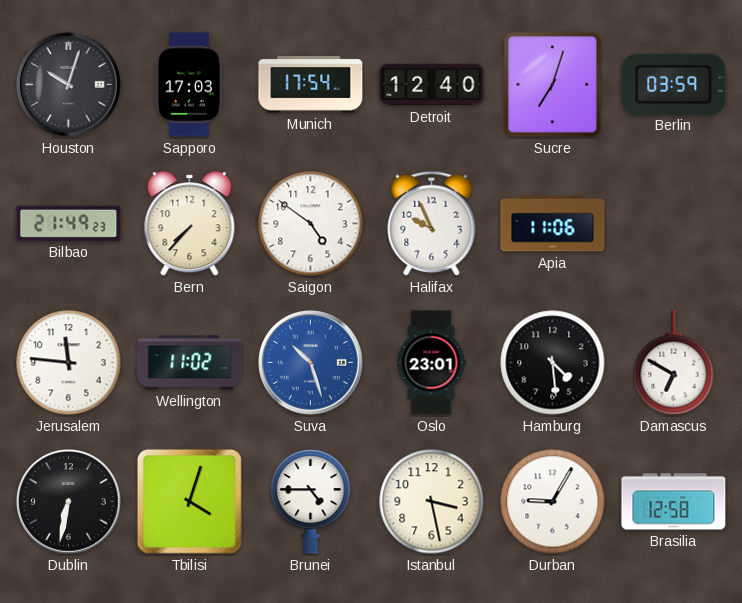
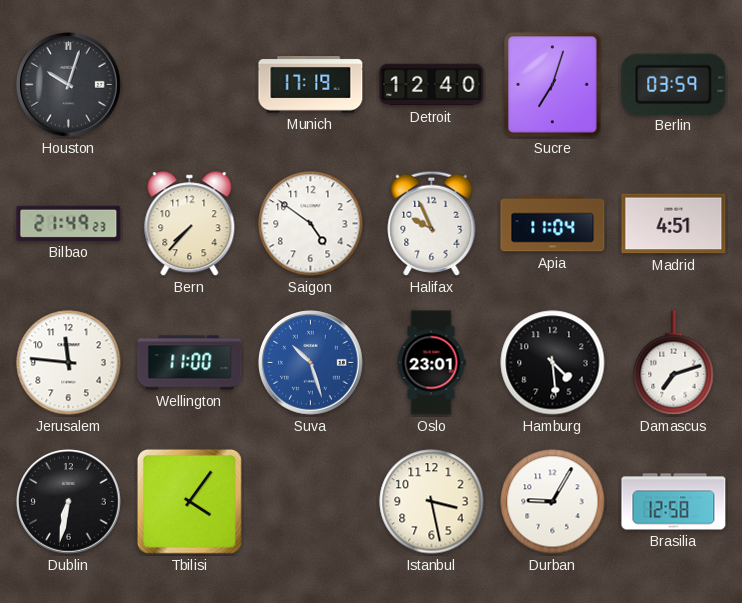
Sapporo: 17:03 -> none (189, 85)
Munich: 17:54 -> 17:19 (311, 85)
Apia: 11:06 -> 11:04 (553, 224)
Madrid: none -> 4:51 (674, 224)
Wellington: 11:02 -> 11:00 (190, 363)
Damascus: 6:50 -> 7:12 (674, 363)
Tbilisi: 4:03 -> 4:06 (189, 501)
Brunei: 4:45 -> none (311, 501)
